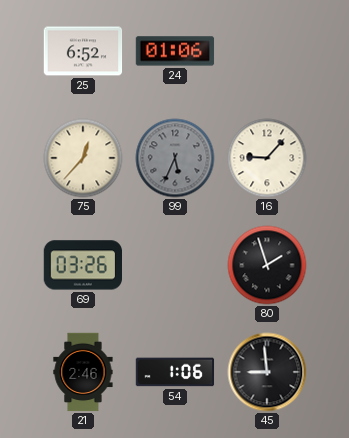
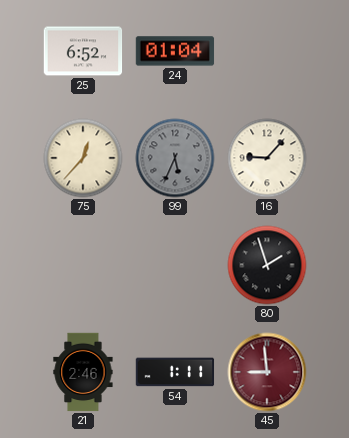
24: 01:06 -> 01:04 (175, 51)
69: 03:26 -> none (82, 265)
54: 1:06 -> 1:11 (175, 372)
45 dial: black -> burgundy (267, 372)
